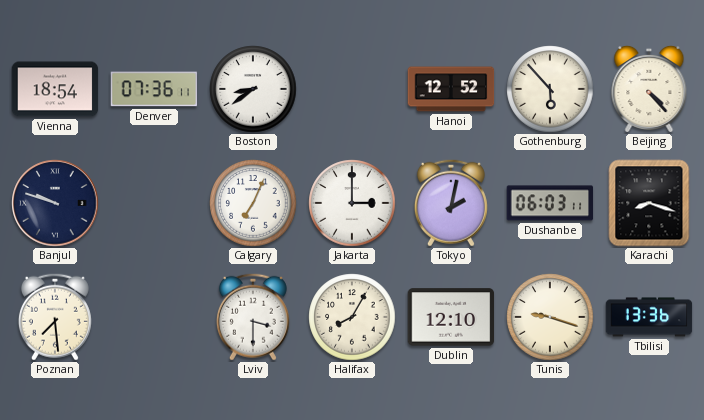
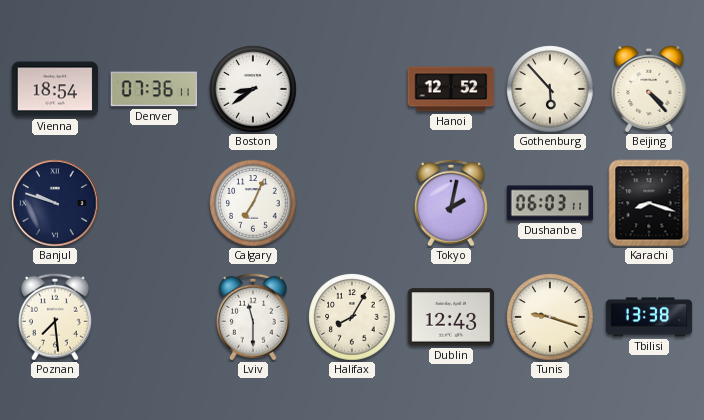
Jakarta: 3:00 -> none (352, 203)
Lviv: 3:30 -> 11:30 (253, 317)
Dublin: 12:10 -> 12:43 (451, 317)
Tbilisi: 13:36 -> 13:38 (649, 317)
